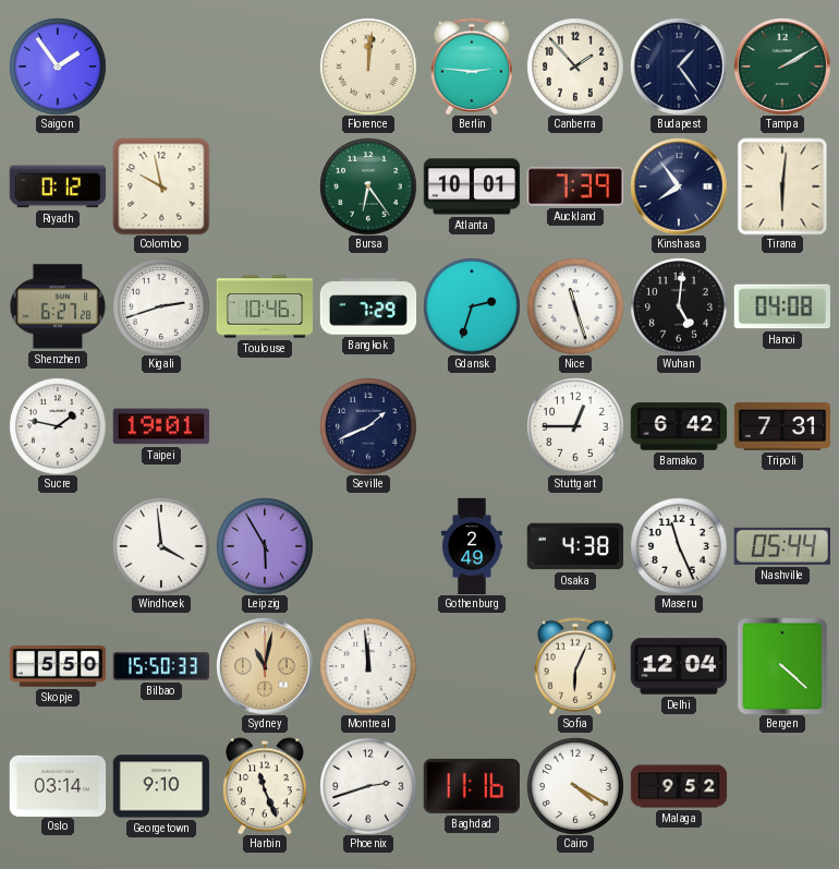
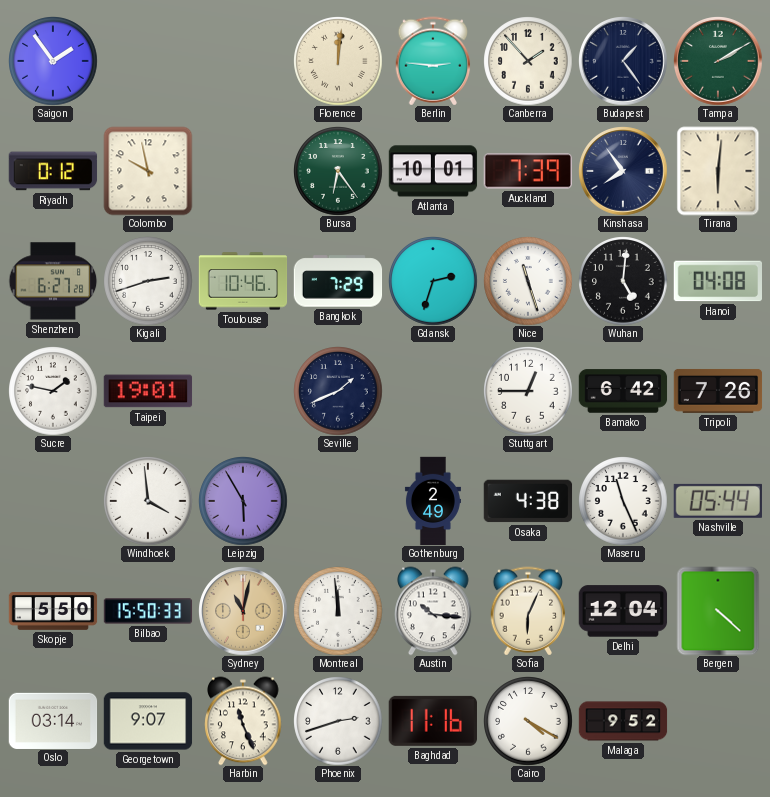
Tripoli: 7:31 -> 7:26 (718, 391)
Austin: none -> 10:16 (433, 611)
Georgetown: 9:10 -> 9:07 (148, 721)
